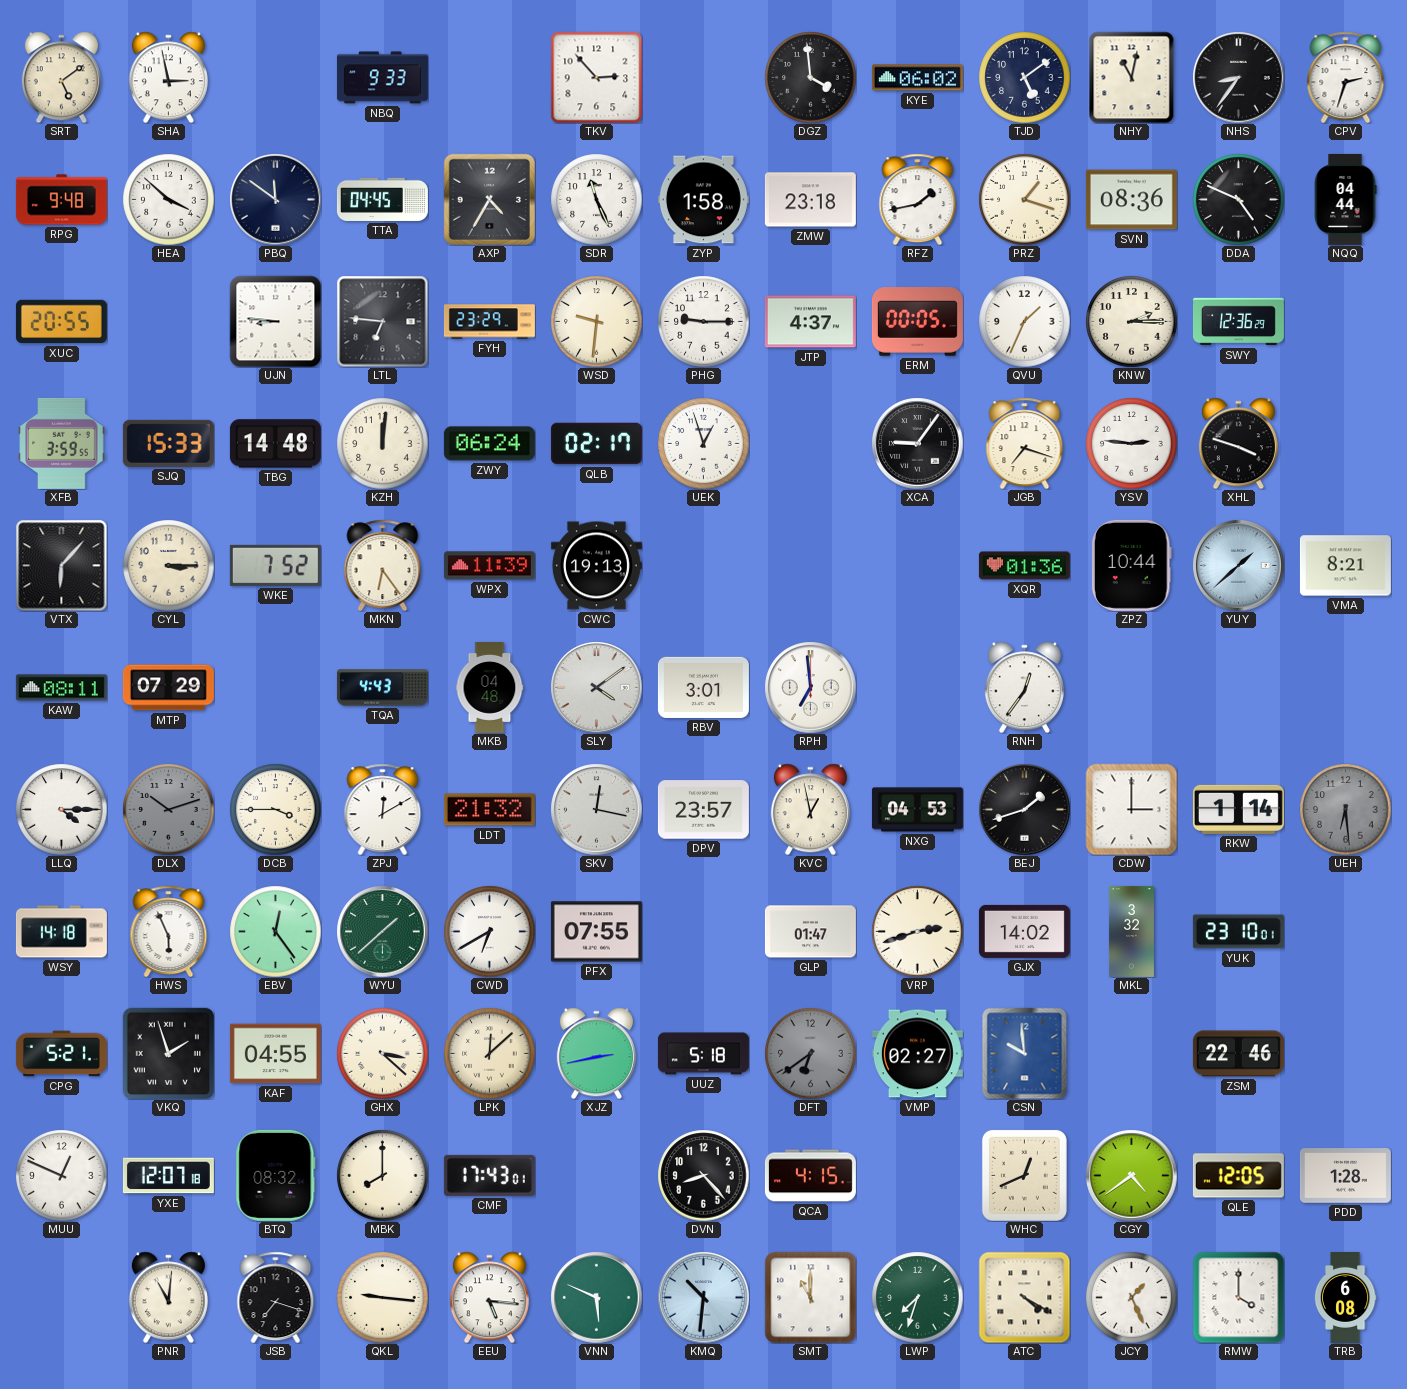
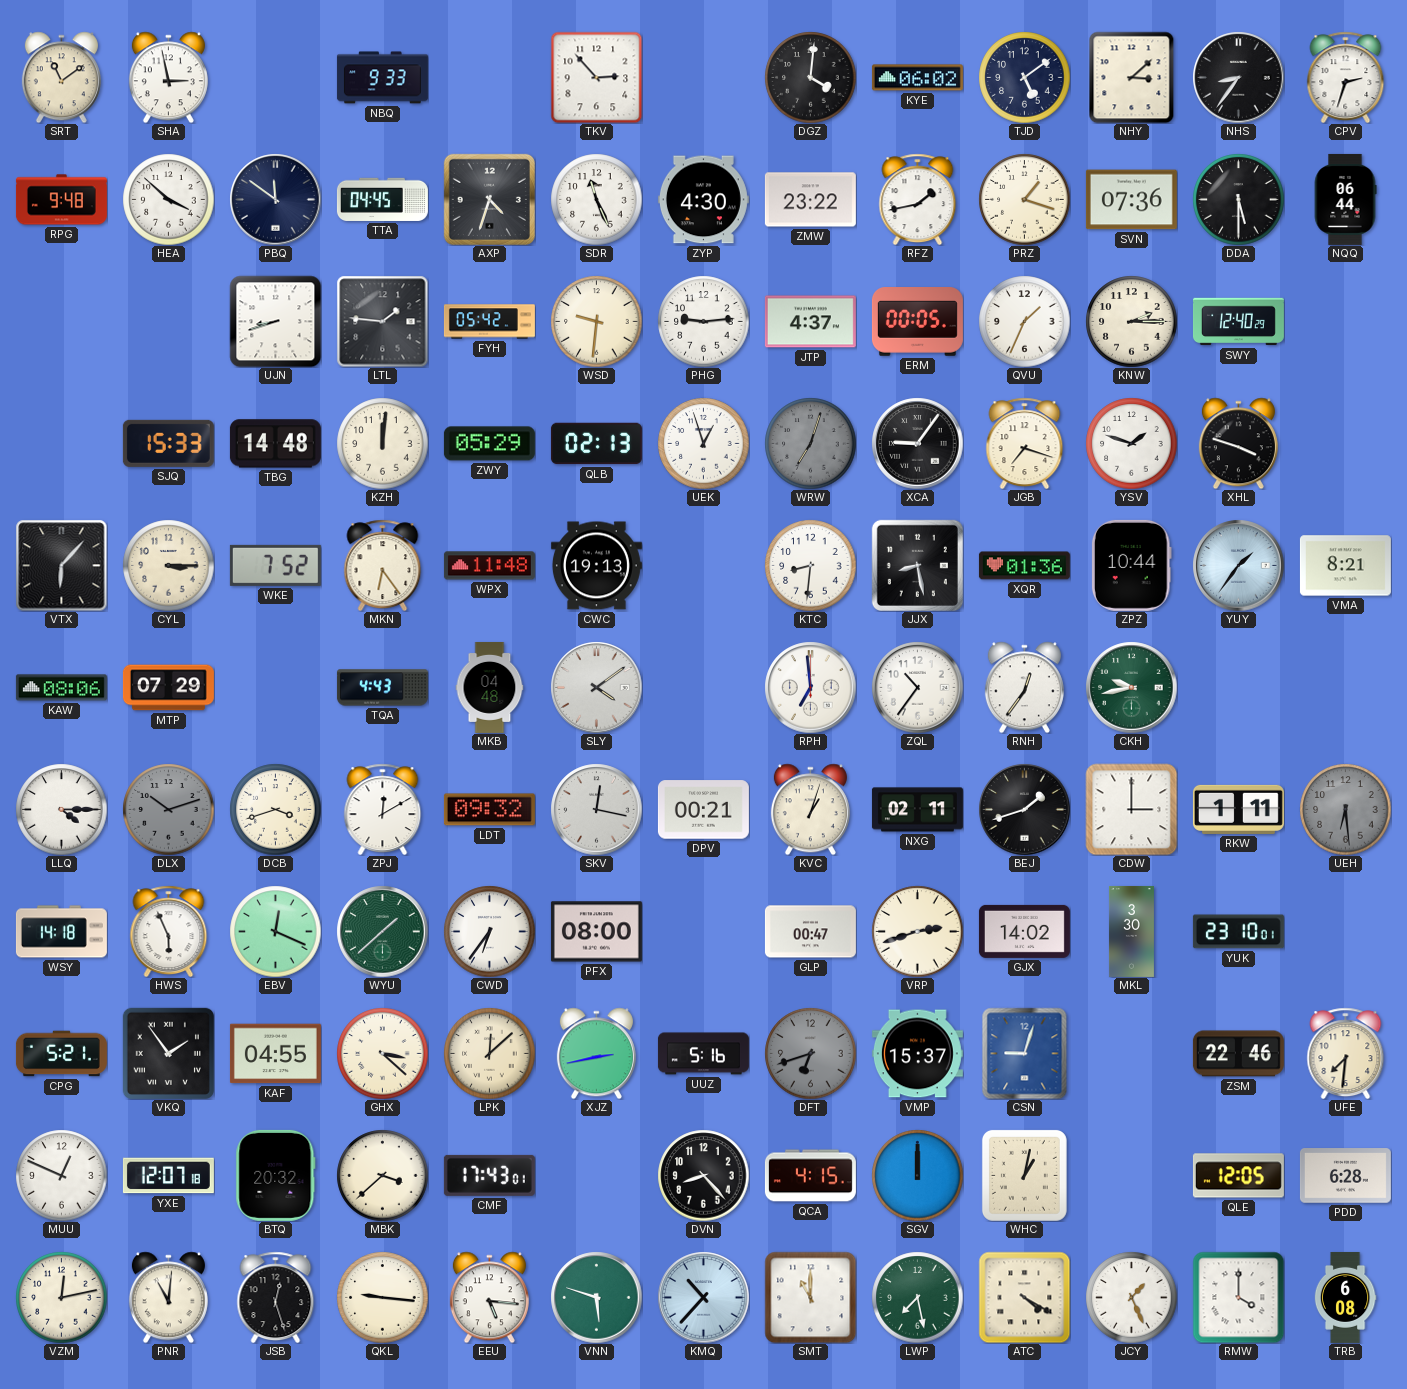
SRT: 5:09 -> 11:09 (61, 77)
DGZ: 3:59 -> 4:01 (810, 77)
NHY: 11:02 -> 3:08 (1132, 77)
AXP: 4:35 -> 4:33 (489, 199)
ZYP: 1:58 -> 4:30 (703, 200)
ZMW: 23:18 -> 23:22 (810, 200)
SVN: 08:36 -> 07:36 (1131, 200)
DDA: 4:49 -> 5:30 (1238, 199)
NQQ: 04:44 -> 06:44 (1345, 199)
XUC: 20:55 -> none (61, 322)
UJN: 8:46 -> 8:42 (275, 321)
LTL: 6:46 -> 1:46 (382, 321)
FYH: 23:29 -> 05:42 (489, 322)
PHG: 9:15 -> 9:14 (703, 321)
SWY: 12:36 -> 12:40 (1238, 322)
XFB: 3:59 -> none (62, 443)
ZWY: 06:24 -> 05:29 (489, 444)
QLB: 02:17 -> 02:13 (596, 444)
WRW: none -> 7:03 (810, 443)
YSV: 2:46 -> 1:48 (1131, 443)
WPX: 11:39 -> 11:48 (489, 566)
KTC: none -> 8:31 (810, 565)
JJX: none -> 8:28 (917, 565)
YUY: 1:38 -> 1:36 (1238, 565)
KAW: 08:11 -> 08:06 (61, 688)
RBV: 3:01 -> none (703, 687)
ZQL: none -> 10:36 (917, 687)
CKH: none -> 9:43 (1131, 687)
DCB: 3:45 -> 3:42 (275, 809)
LDT: 21:32 -> 09:32 (489, 810)
DPV: 23:57 -> 00:21 (703, 810)
KVC: 12:58 -> 1:03 (810, 809)
NXG: 04:53 -> 02:11 (917, 810)
RKW: 1:14 -> 1:11 (1238, 809)
EBV: 12:24 -> 12:19 (275, 931)
CWD: 6:40 -> 6:36 (489, 931)
PFX: 07:55 -> 08:00 (596, 932)
GLP: 01:47 -> 00:47 (810, 932)
MKL: 3:32 -> 3:30 (1131, 931)
VKQ: 1:57 -> 1:54 (168, 1053)
UUZ: 5:18 -> 5:16 (703, 1054)
DFT: 6:39 -> 6:42 (810, 1053)
VMP: 02:27 -> 15:37 (917, 1054)
CSN: 9:59 -> 9:03 (1025, 1053)
UFE: none -> 7:31 (1346, 1053)
BTQ: 08:32 -> 20:32 (276, 1175)
MBK: 8:00 -> 3:38 (382, 1175)
SGV: none -> 12:00 (917, 1175)
WHC: 12:41 -> 1:02 (1024, 1175)
CGY: 4:39 -> none (1131, 1175)
PDD: 1:28 -> 6:28 (1345, 1176)
VZM: none -> 12:13 (61, 1297)
JSB: 7:18 -> 12:27 (276, 1297)
VNN: 5:49 -> 5:48 (596, 1297)
KMQ: 10:31 -> 10:37 (703, 1297)
LWP: 7:33 -> 7:28 (917, 1297)
